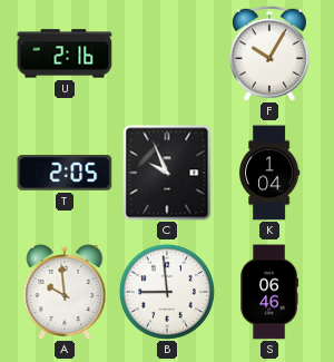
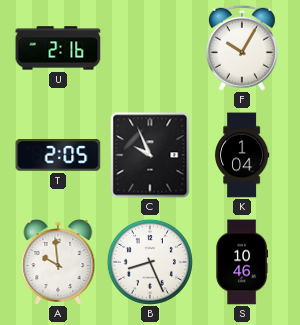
B: 8:59 -> 8:26 (150, 262)
S: 06:46 -> 10:46 (242, 262)
